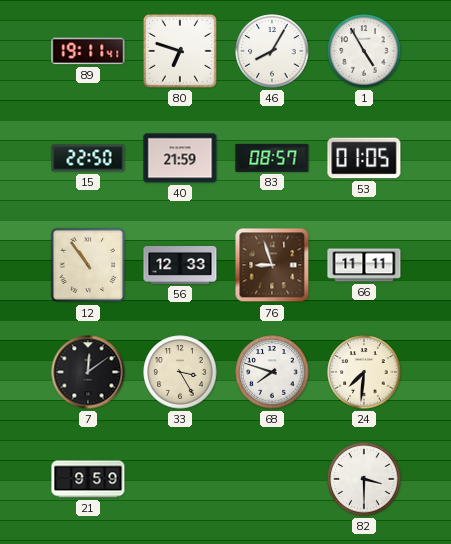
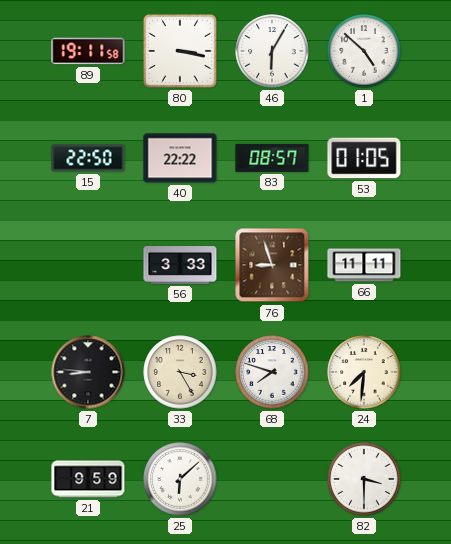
89: 19:11:41 -> 19:11:58 (88, 51)
80: 6:48 -> 3:17 (180, 51)
46: 8:05 -> 6:05 (272, 51)
1: 4:55 -> 4:52 (364, 51)
40: 21:59 -> 22:22 (180, 158)
12: 10:54 -> none (88, 265)
56: 12:33 -> 3:33 (180, 266)
7: 12:09 -> 8:46 (88, 372)
25: none -> 6:08 (180, 479)
